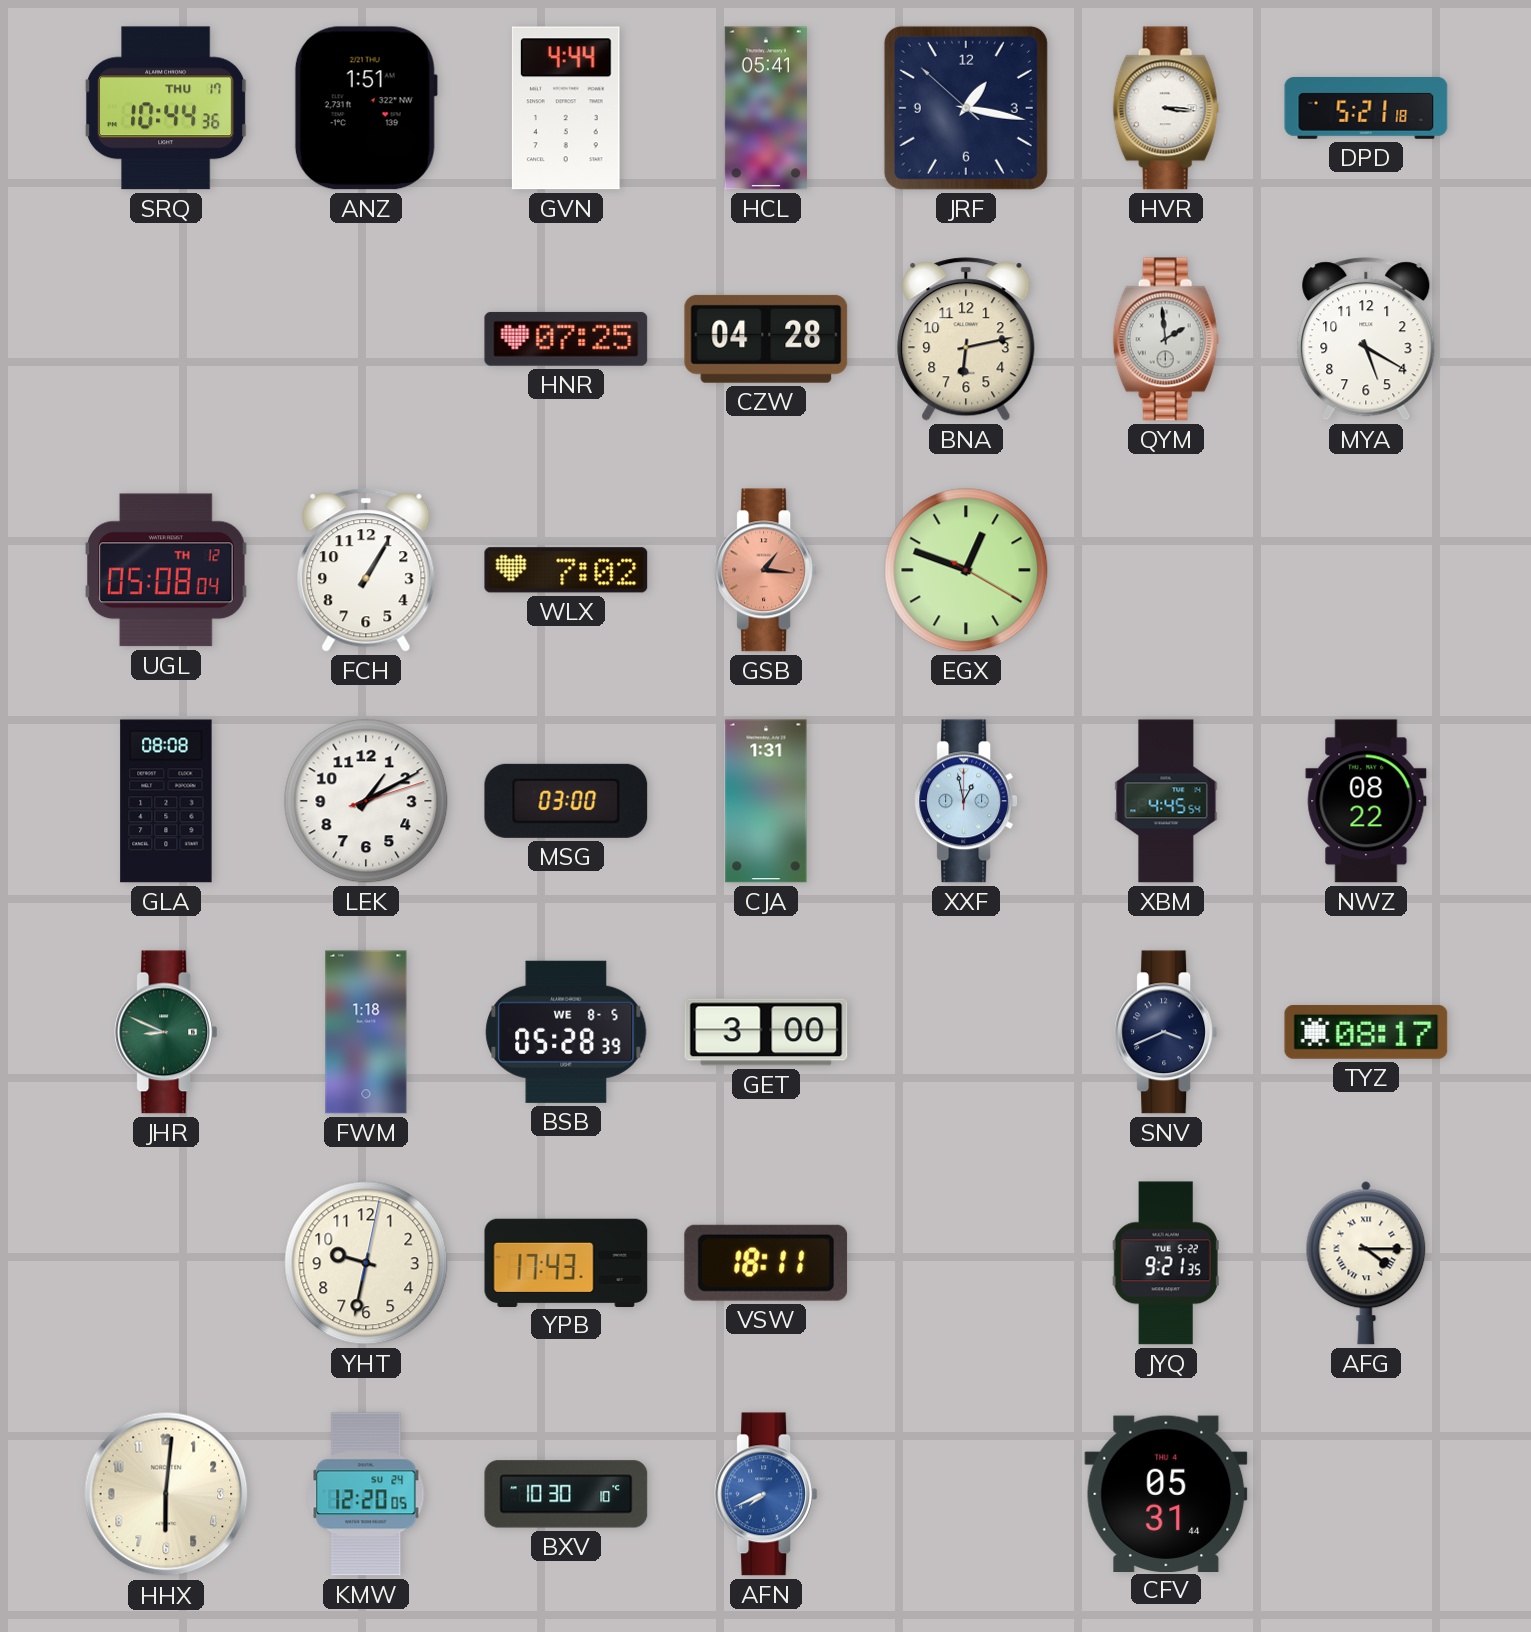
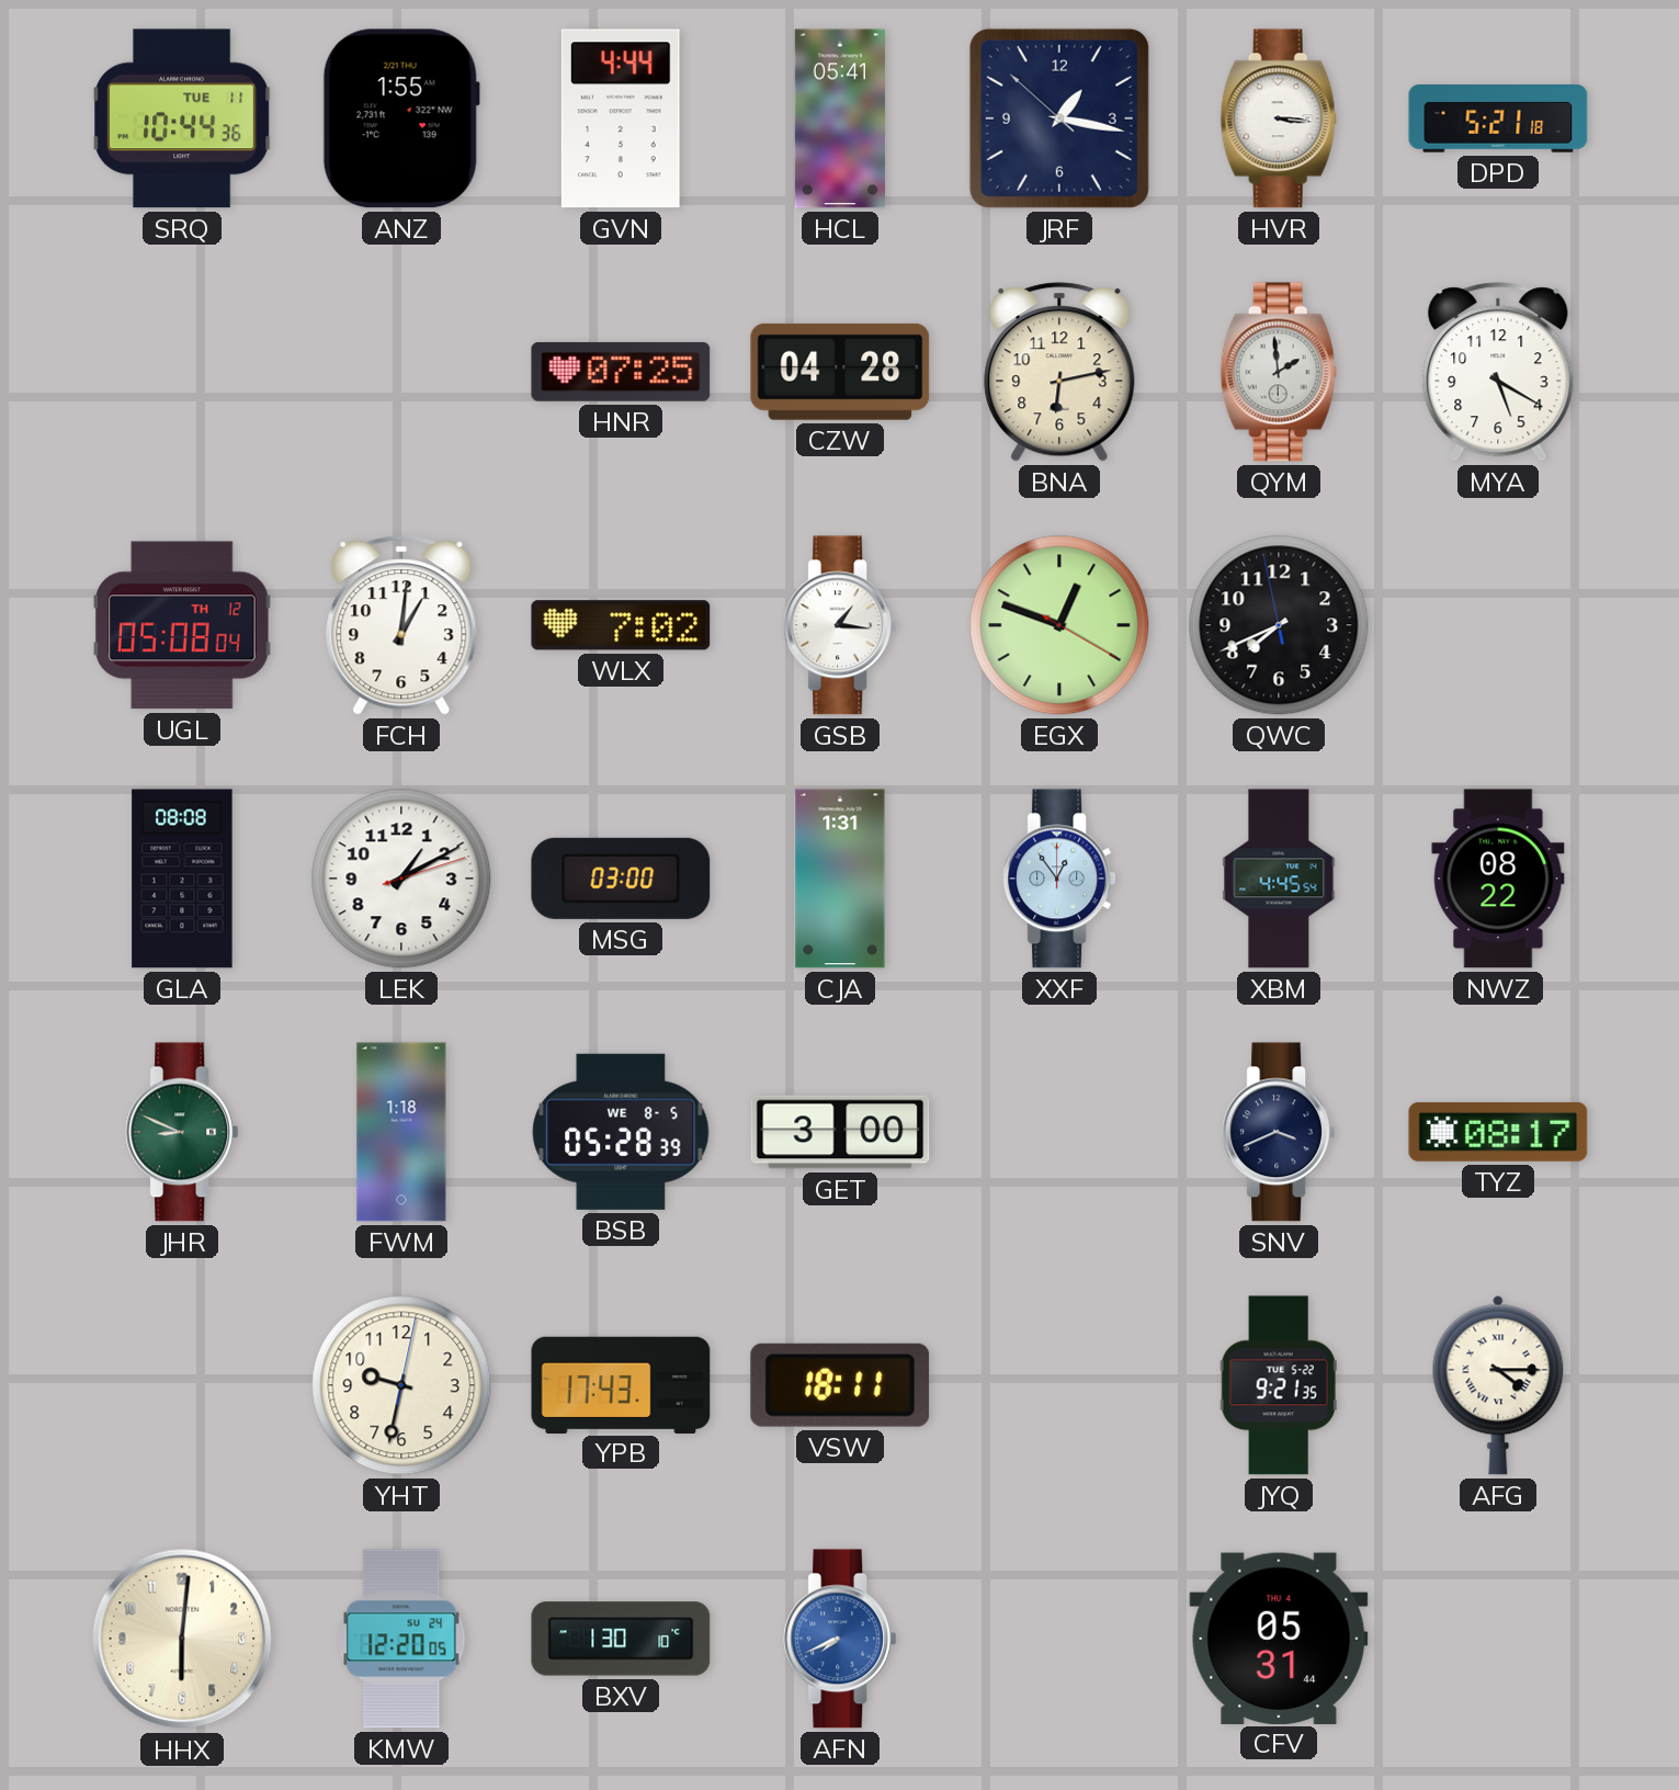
SRQ date: THU 17 -> TUE 11 (182, 118)
ANZ: 1:51 -> 1:55 (401, 118)
FCH: 1:05 -> 1:01 (401, 625)
GSB dial: salmon -> white (840, 625)
QWC: none -> 7:40 (1279, 625)
XXF: 12:58 -> 12:54 (1059, 879)
BXV: 10:30 -> 1:30 (621, 1639)
